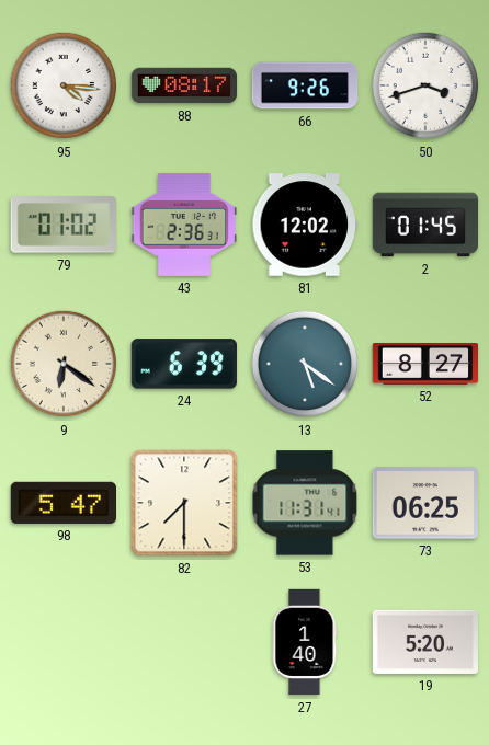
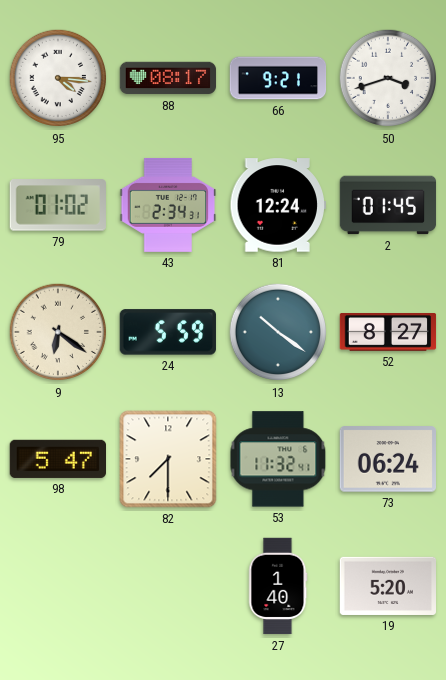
66: 9:26 -> 9:21 (278, 78)
43: 2:36 -> 2:34 (168, 205)
81: 12:02 -> 12:24 (277, 205)
24: 6:39 -> 5:59 (168, 332)
13: 5:21 -> 10:21 (278, 332)
53: 11:31 -> 11:32 (278, 459)
73: 06:25 -> 06:24 (387, 459)
